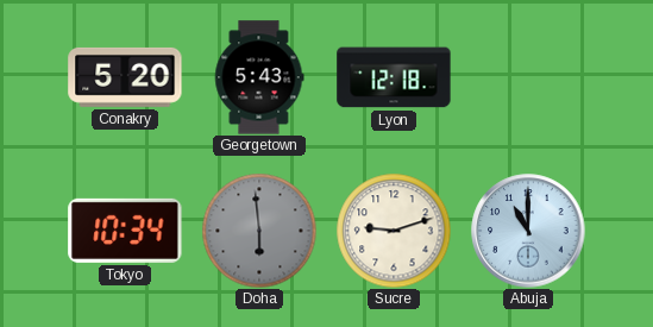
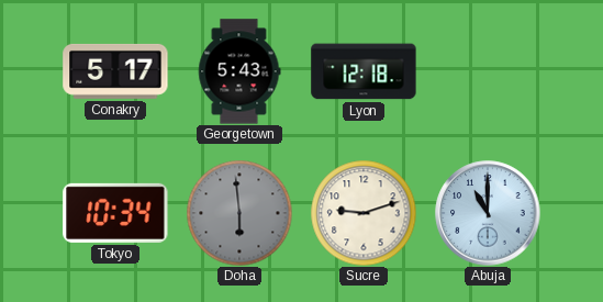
Conakry: 5:20 -> 5:17 (115, 71)
